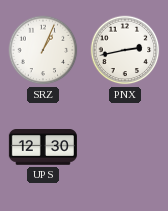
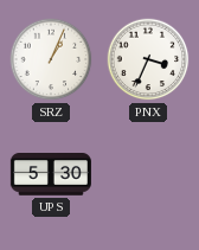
PNX: 2:43 -> 3:34 (148, 59)
UPS: 12:30 -> 5:30 (51, 174)
